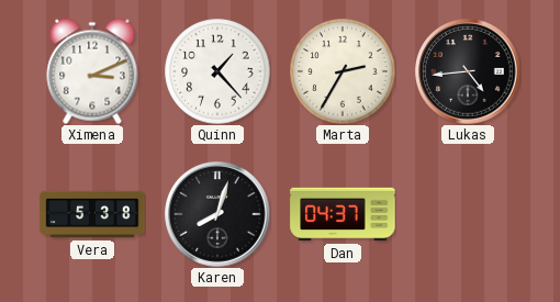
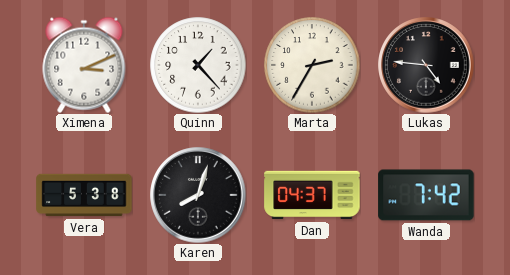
Lukas: 4:44 -> 4:46 (426, 65)
Wanda: none -> 7:42 (426, 195)
